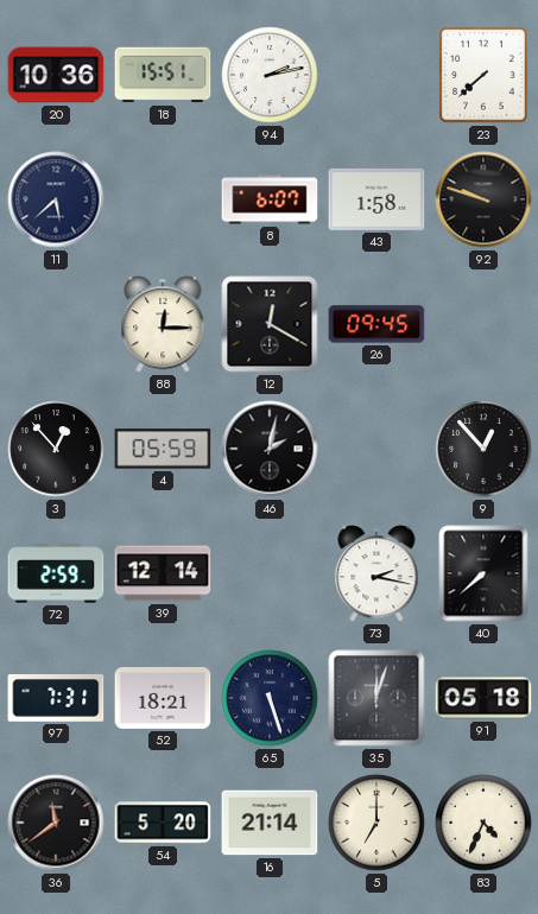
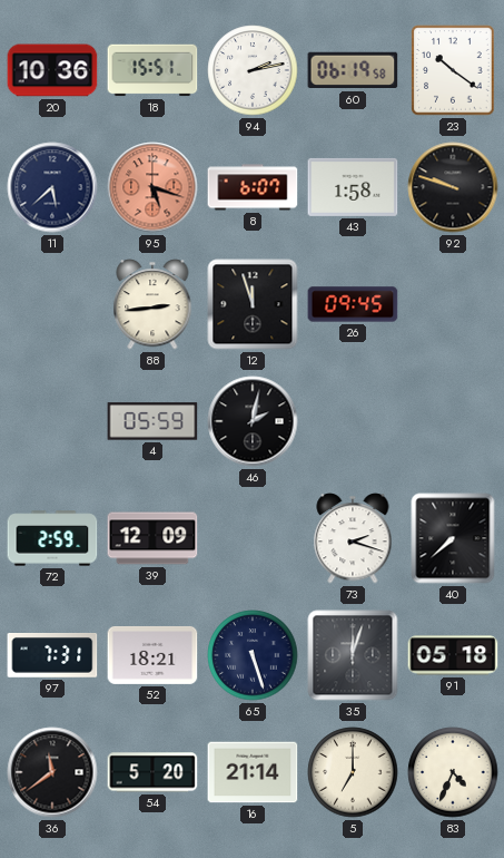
60: none -> 06:19 (353, 70)
23: 7:38 -> 10:21 (453, 70)
95: none -> 5:18 (152, 187)
88: 12:15 -> 2:44 (152, 304)
12: 12:20 -> 11:57 (253, 304)
3: 12:53 -> none (56, 449)
9: 12:53 -> none (483, 449)
39: 12:14 -> 12:09 (152, 538)
73: 2:17 -> 2:18 (353, 538)
